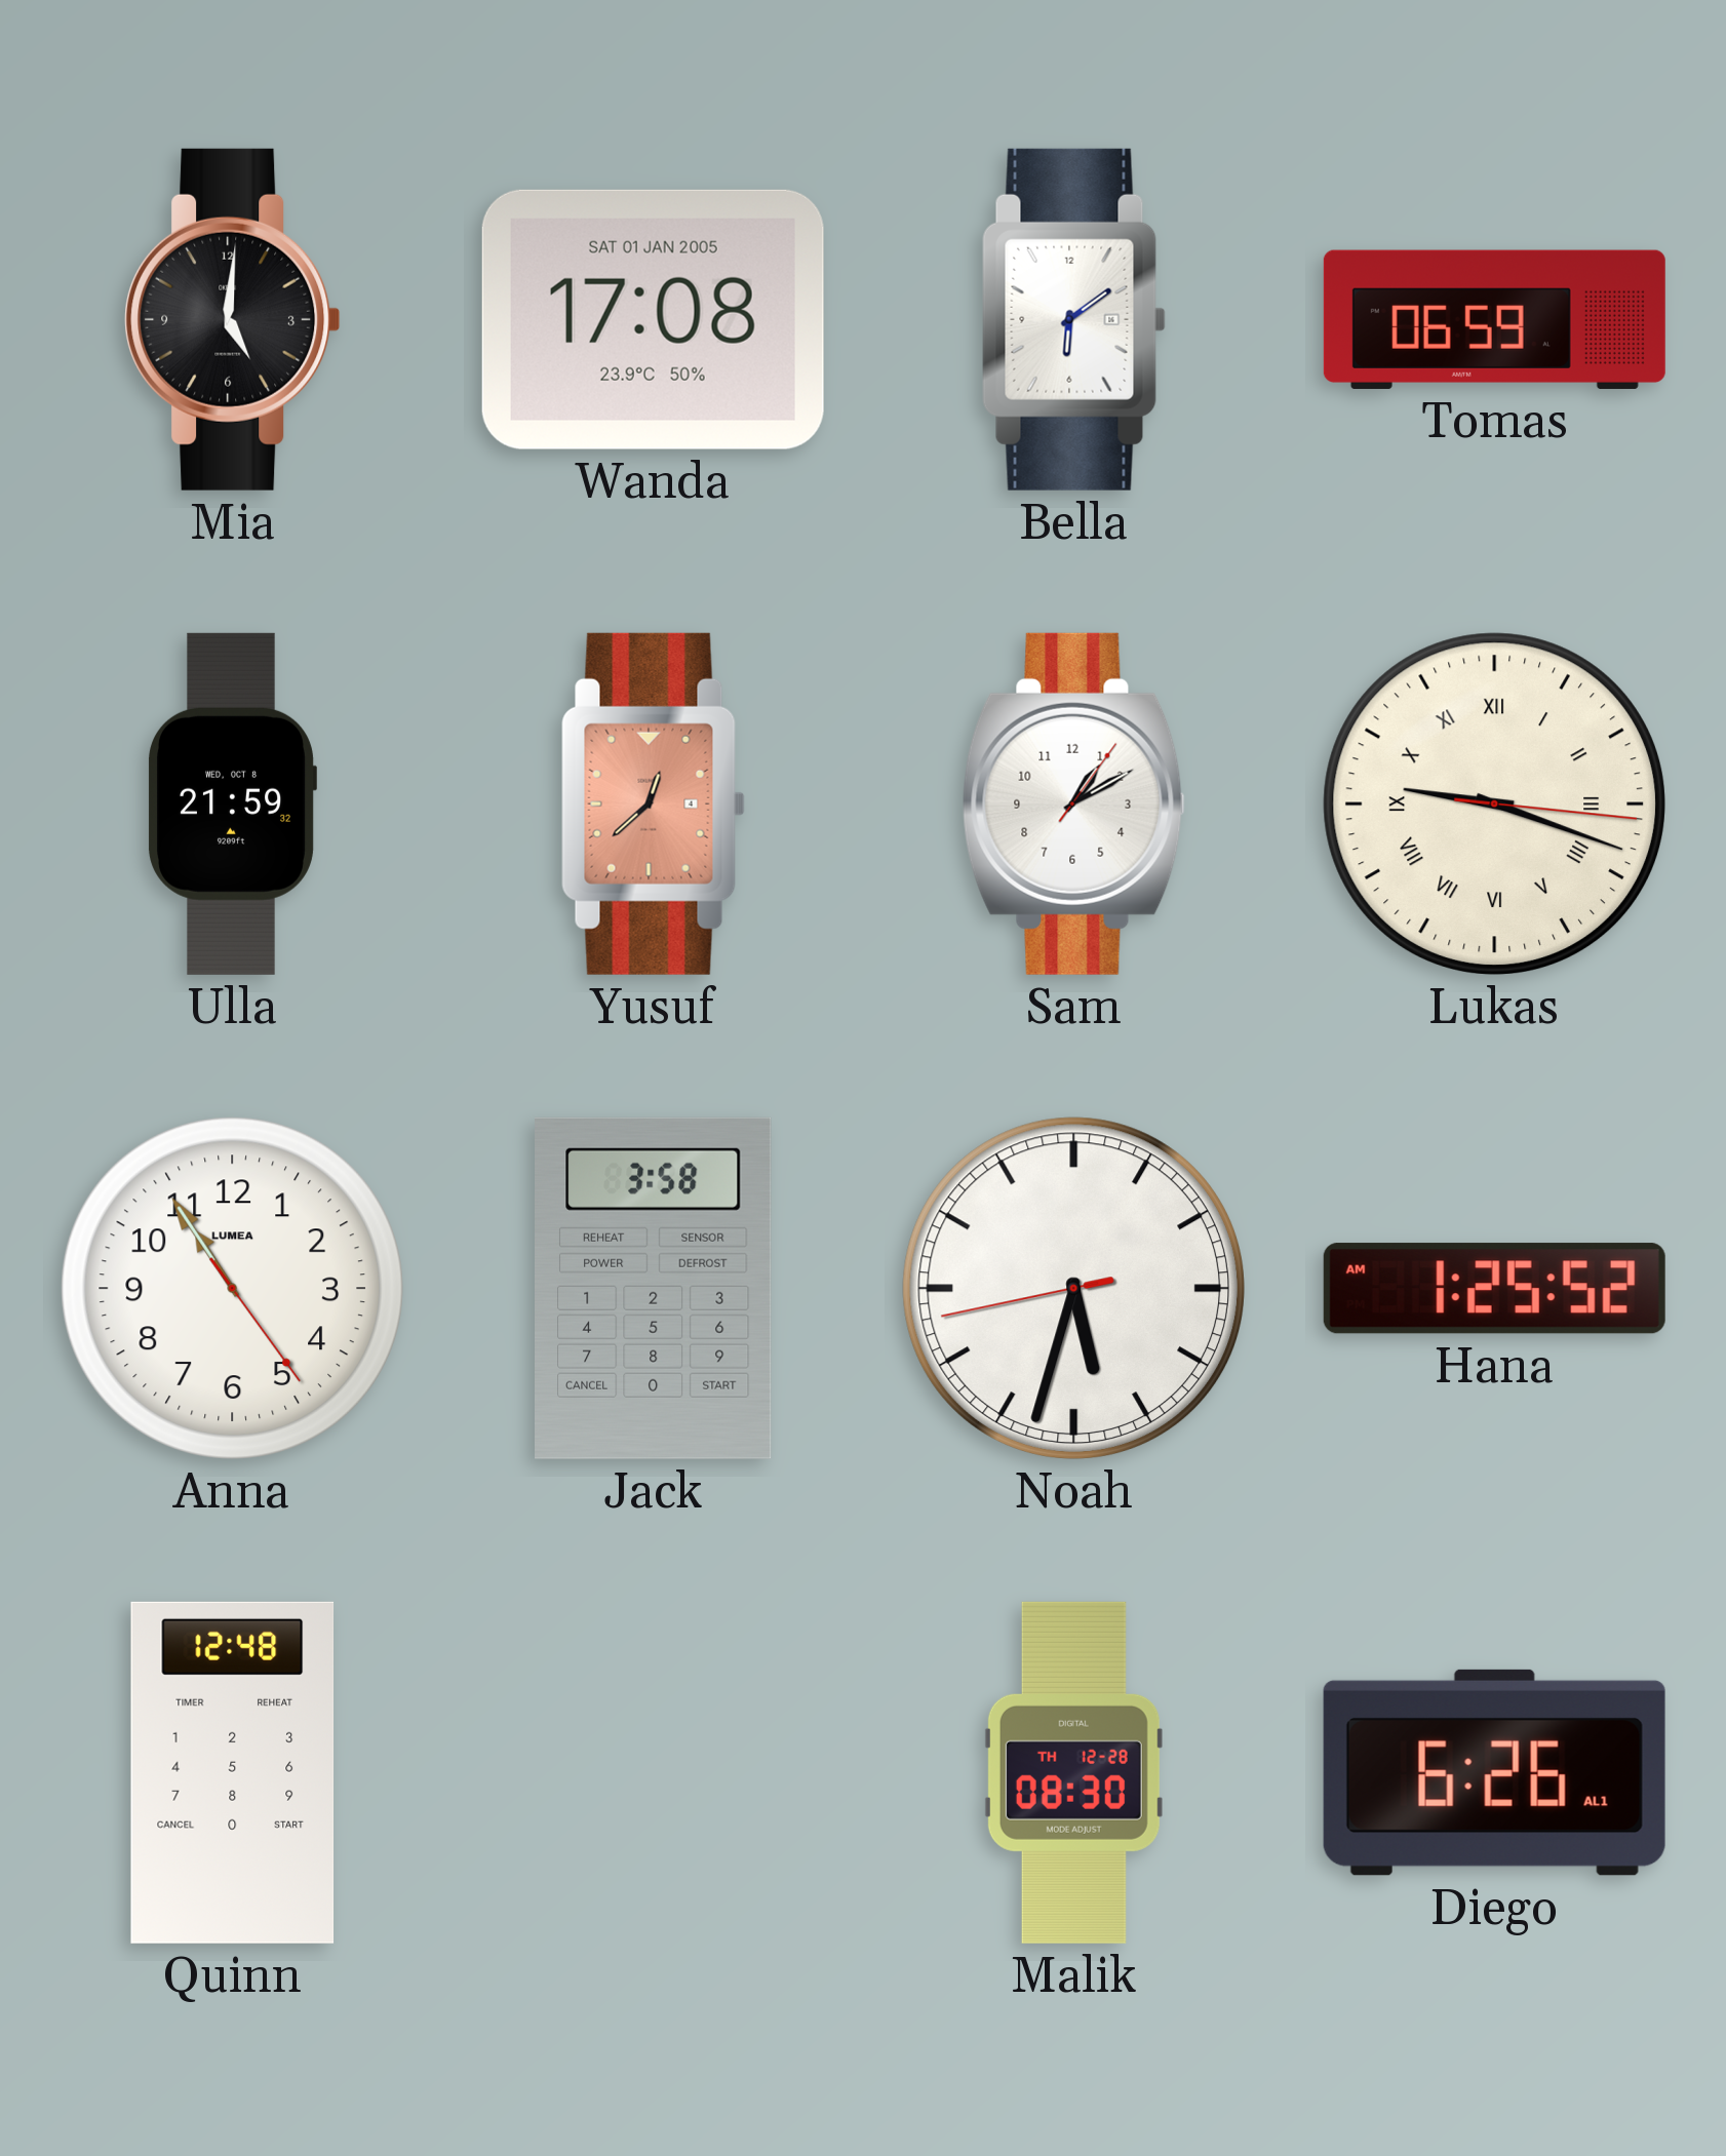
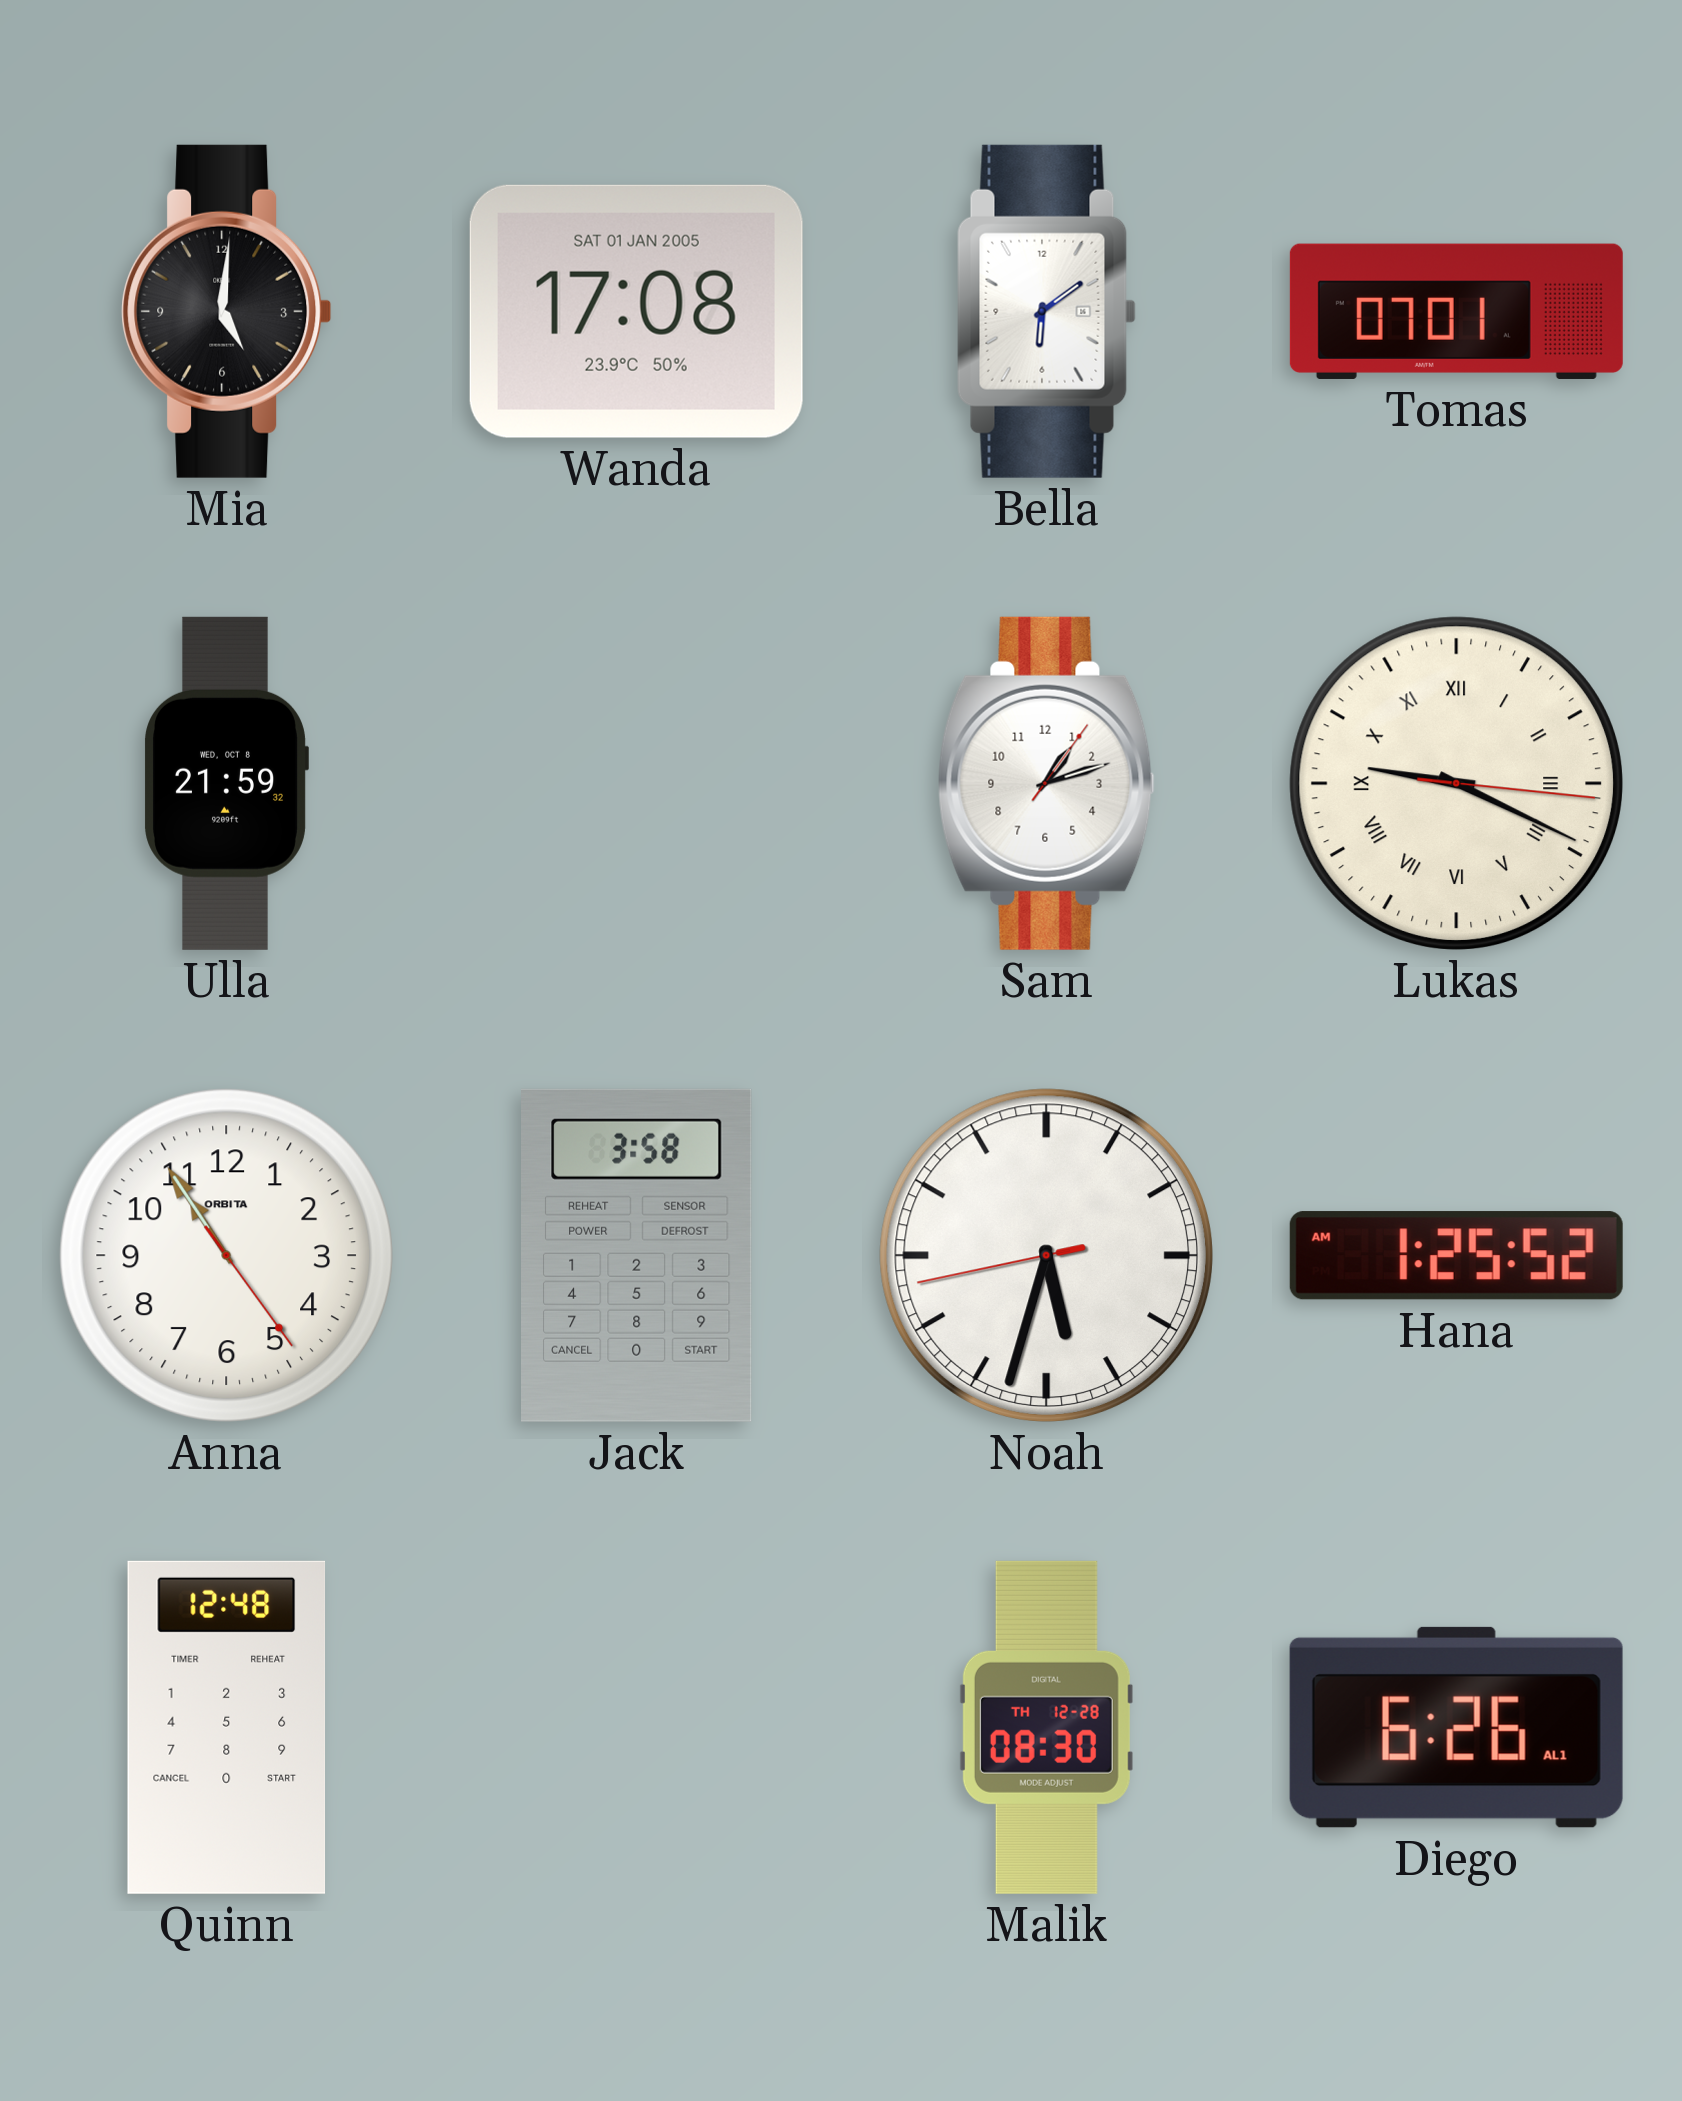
Tomas: 06:59 -> 07:01 (1456, 311)
Yusuf: 12:38 -> none (653, 803)
Sam: 1:10 -> 1:12 (1046, 783)
Lukas: 9:18 -> 9:19 (1456, 783)
Anna brand: LUMEA -> ORBITA (226, 1255)
